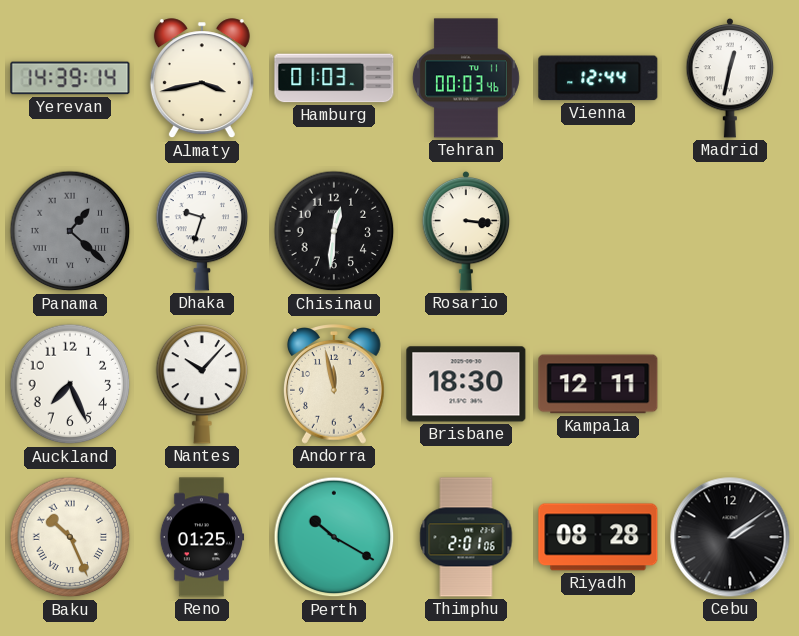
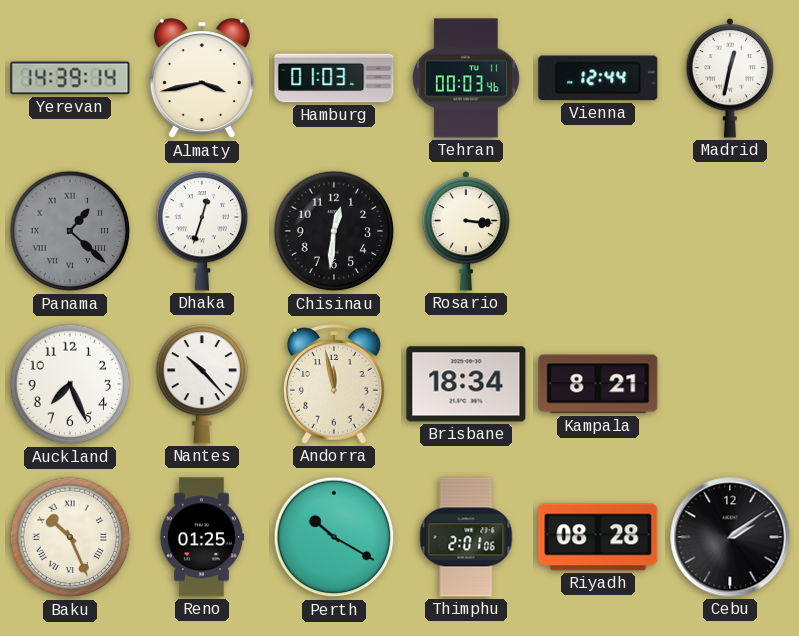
Dhaka: 9:33 -> 12:33 (202, 231)
Nantes: 10:07 -> 10:23 (202, 384)
Brisbane: 18:30 -> 18:34 (466, 384)
Kampala: 12:11 -> 8:21 (598, 384)
